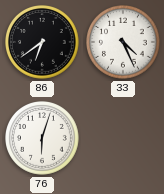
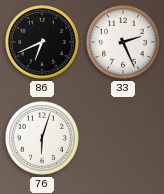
86: 6:39 -> 6:41 (43, 43)
33: 4:26 -> 2:26 (124, 43)
